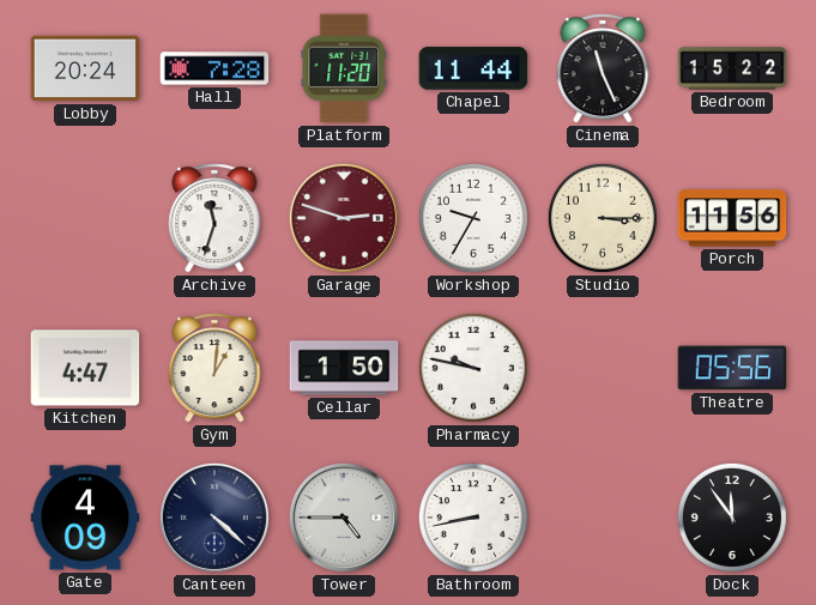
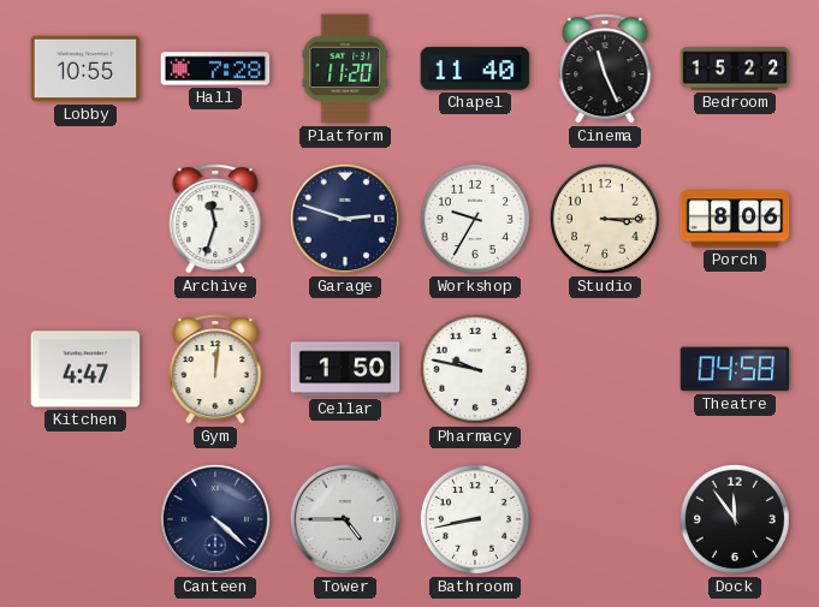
Lobby: 20:24 -> 10:55 (85, 69)
Chapel: 11:44 -> 11:40 (475, 69)
Garage dial: burgundy -> navy (345, 219)
Porch: 11:56 -> 8:06 (735, 219)
Gym: 1:01 -> 12:01 (215, 369)
Theatre: 05:56 -> 04:58 (735, 369)
Gate: 4:09 -> none (85, 518)
